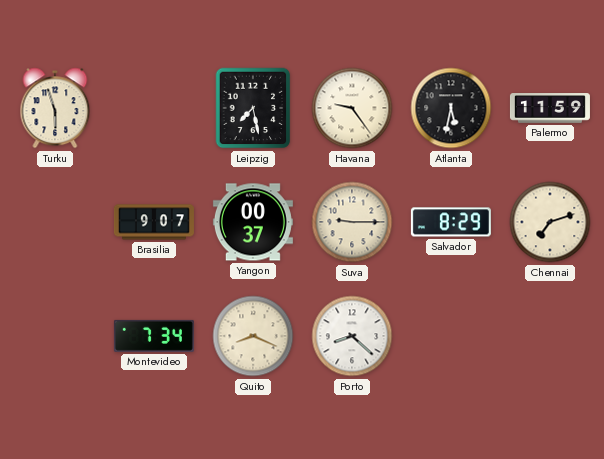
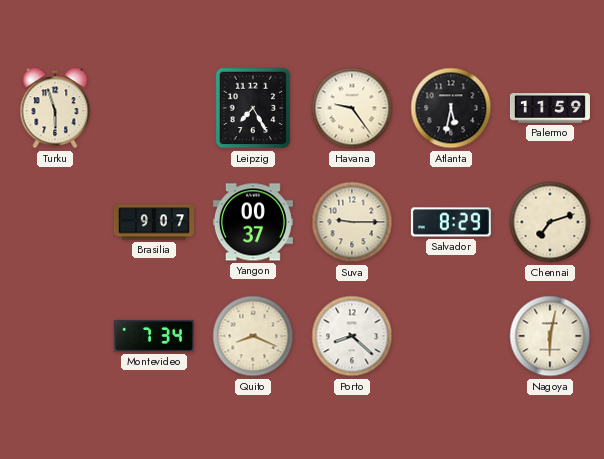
Leipzig: 7:28 -> 7:25 (253, 108)
Nagoya: none -> 6:02 (550, 336)
